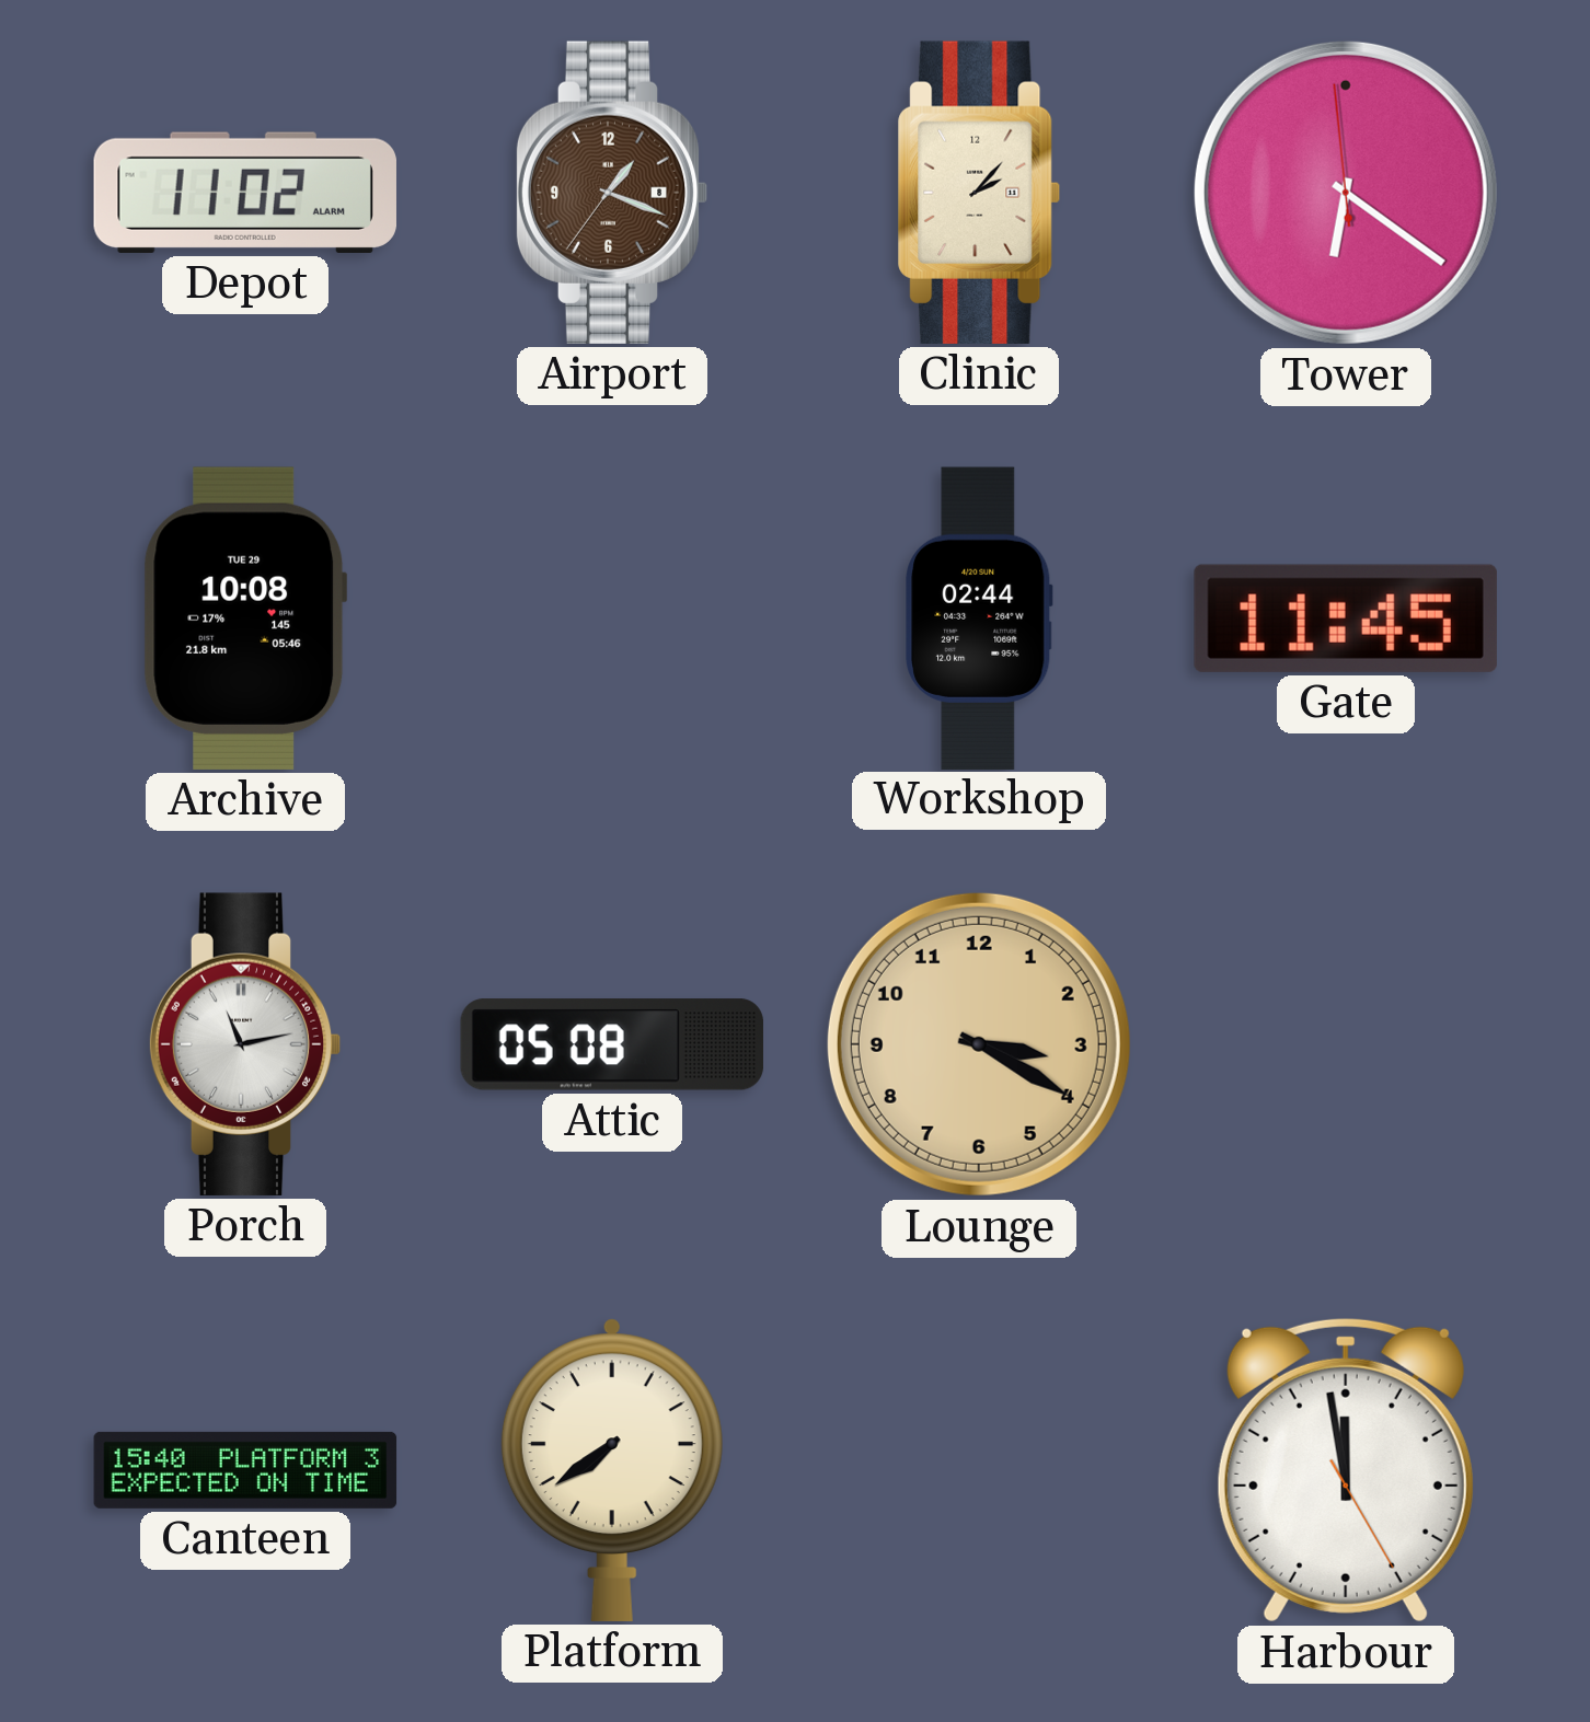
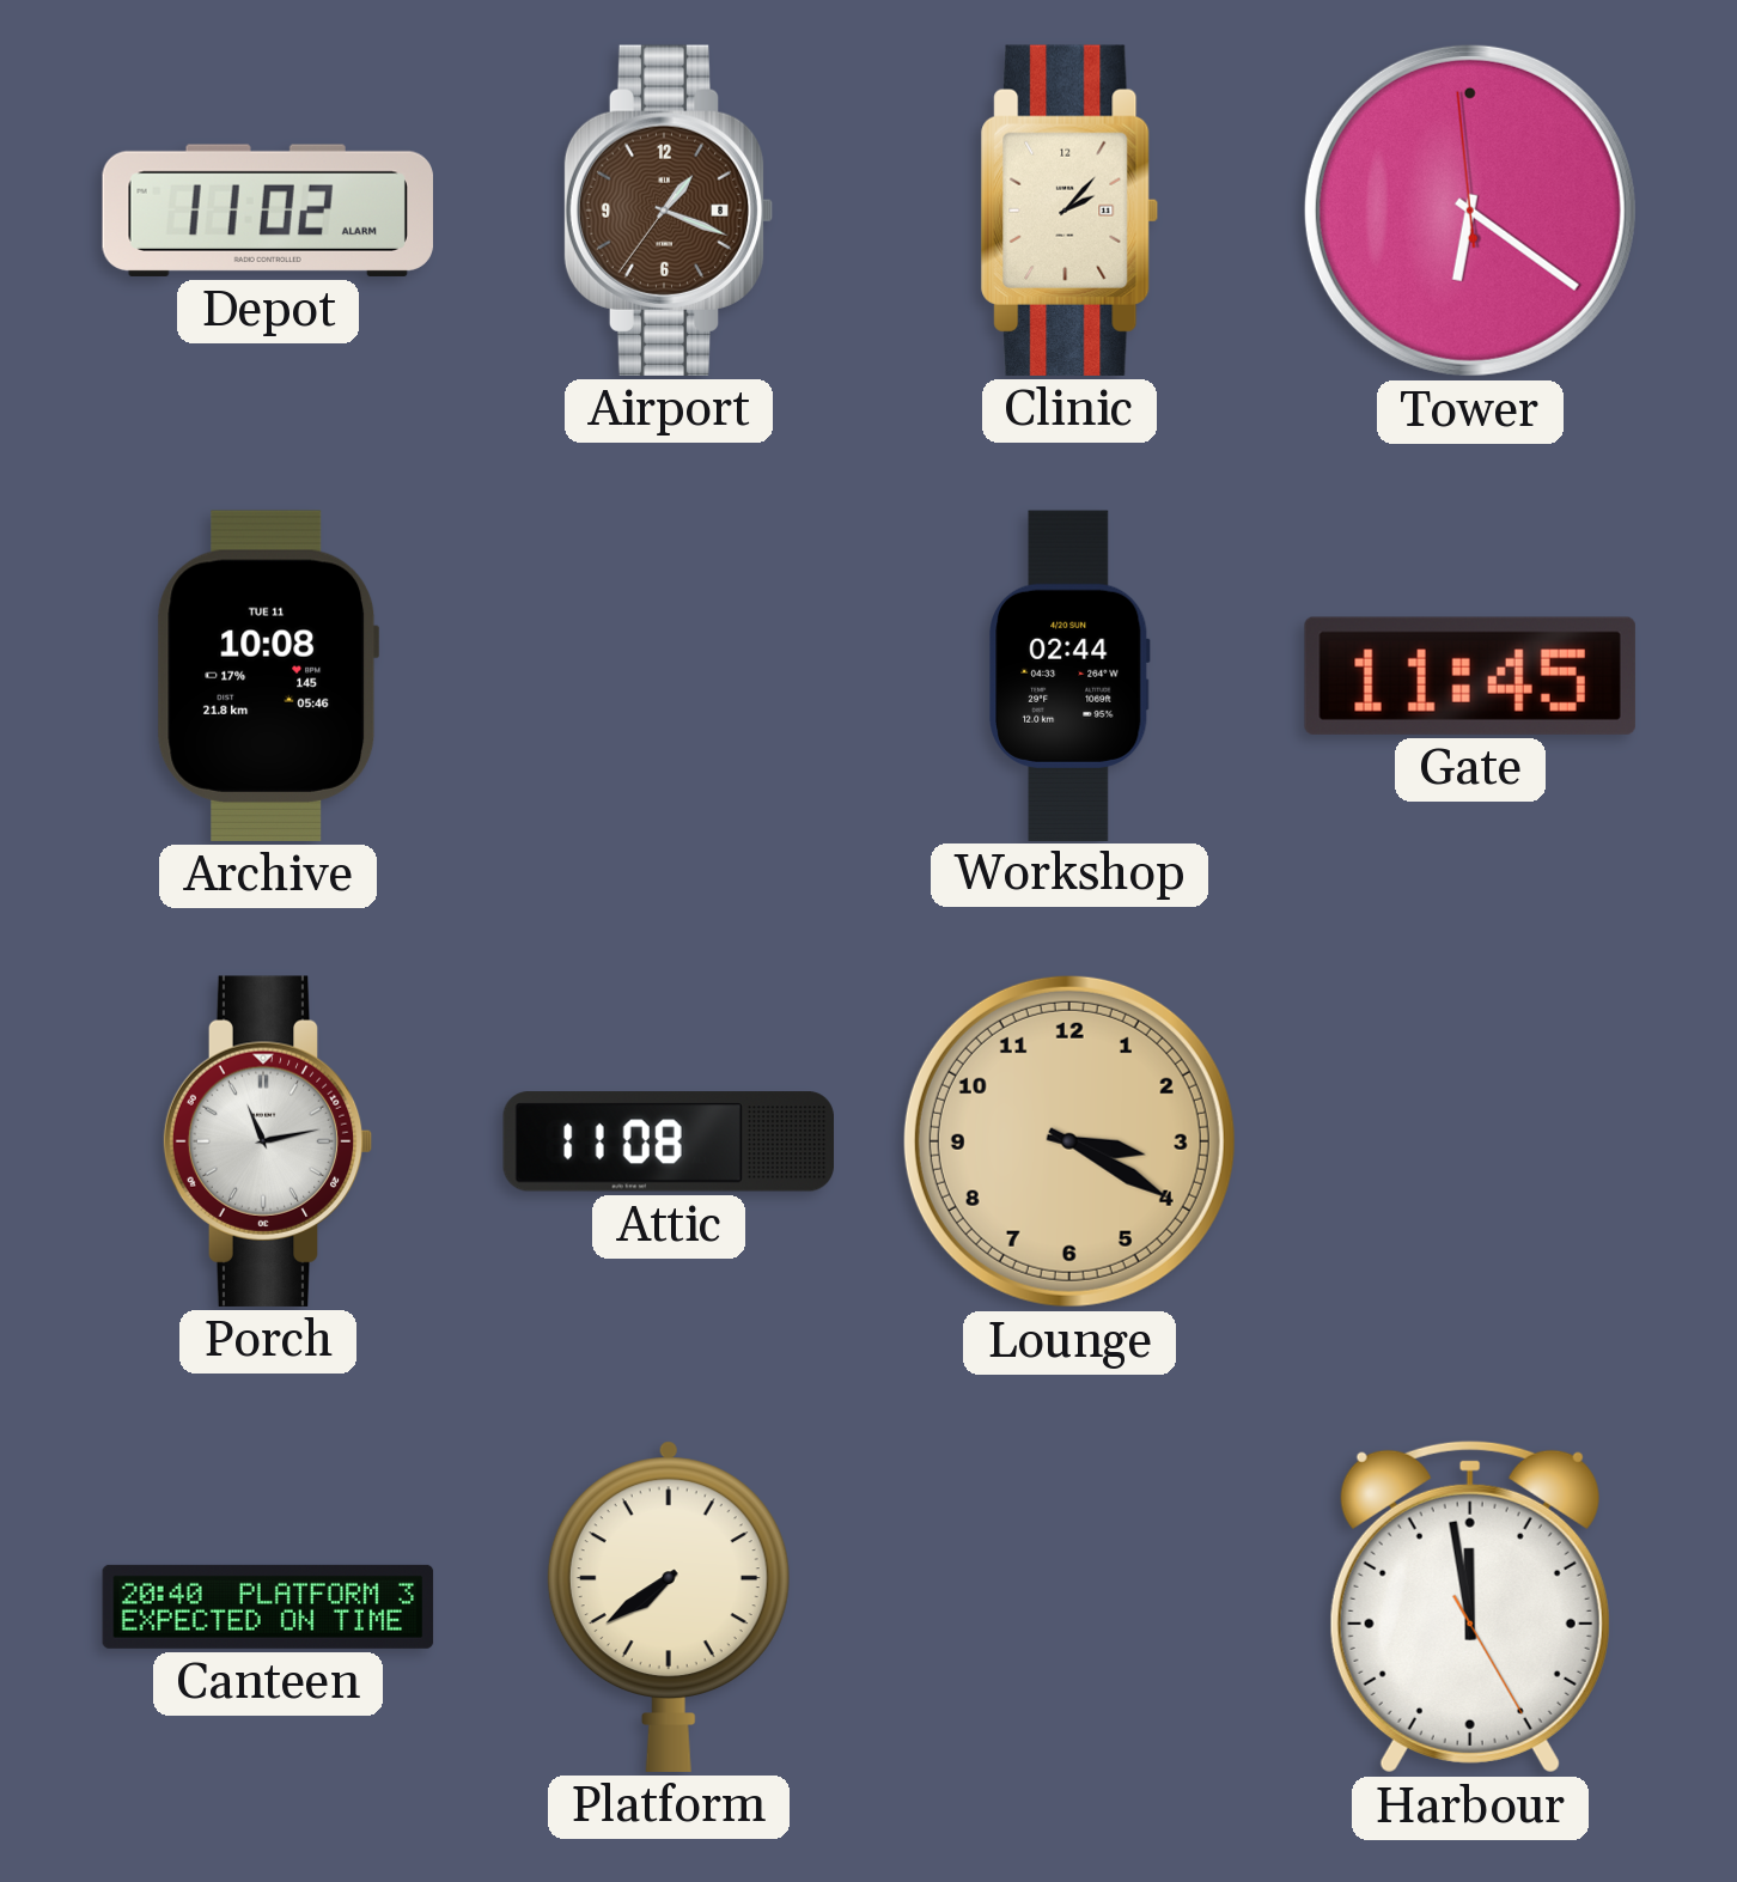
Archive date: TUE 29 -> TUE 11 (268, 676)
Attic: 05:08 -> 11:08 (669, 1141)
Canteen: 15:40 -> 20:40 (268, 1607)
